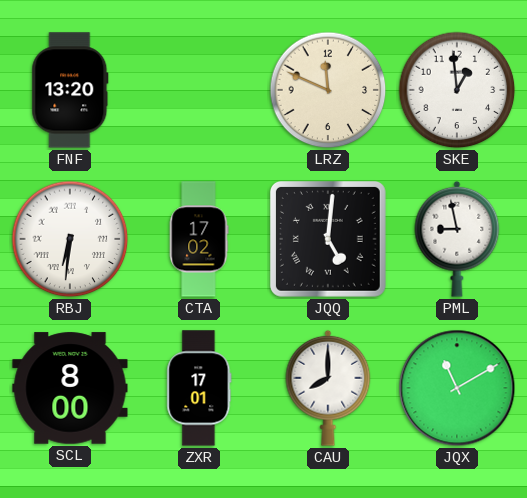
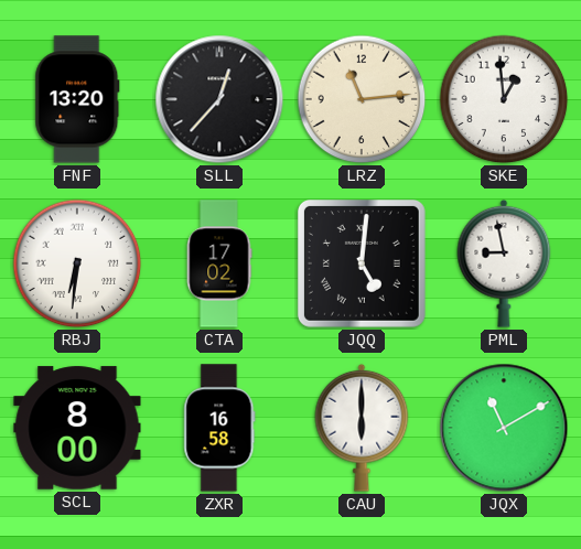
SLL: none -> 12:37 (219, 99)
LRZ: 11:49 -> 11:14 (362, 99)
ZXR: 17:01 -> 16:58 (219, 428)
CAU: 8:00 -> 6:00 (362, 428)
